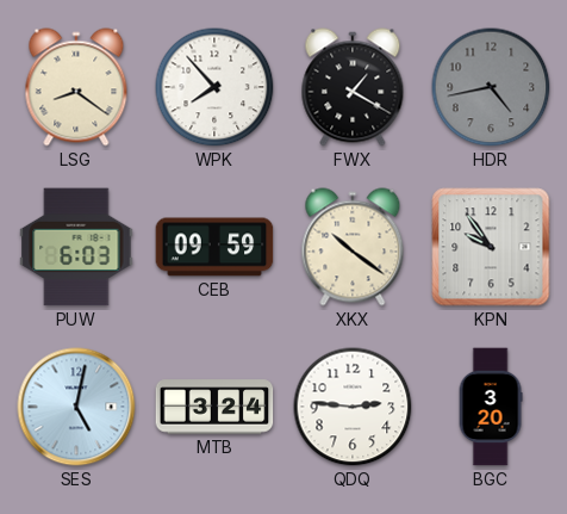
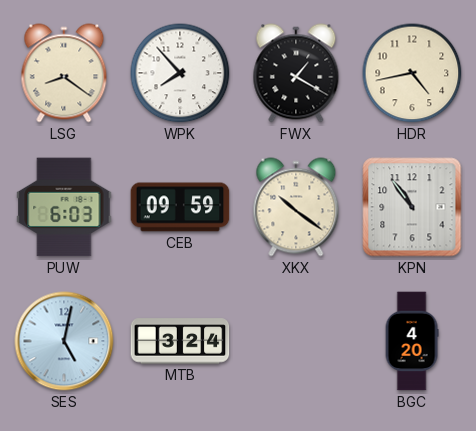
HDR dial: grey -> cream (412, 73)
KPN: 9:54 -> 10:54 (412, 207)
QDQ: 2:46 -> none (353, 407)
BGC: 3:20 -> 4:20 (412, 341)
